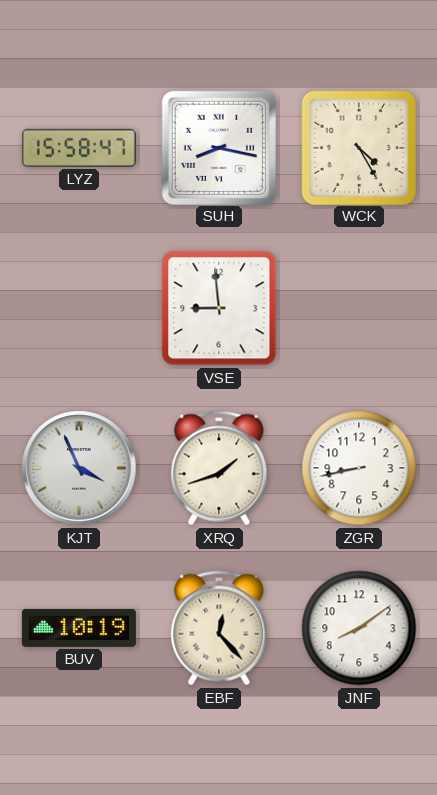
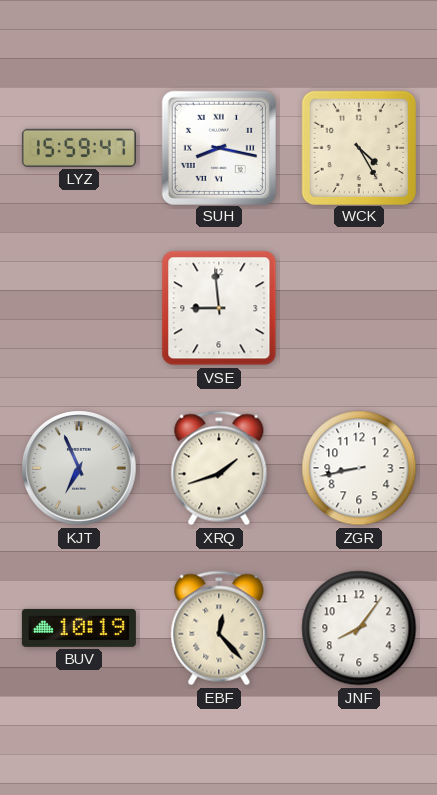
LYZ: 15:58 -> 15:59 (79, 148)
KJT: 3:56 -> 6:56 (79, 468)
JNF: 8:09 -> 8:06 (359, 628)
